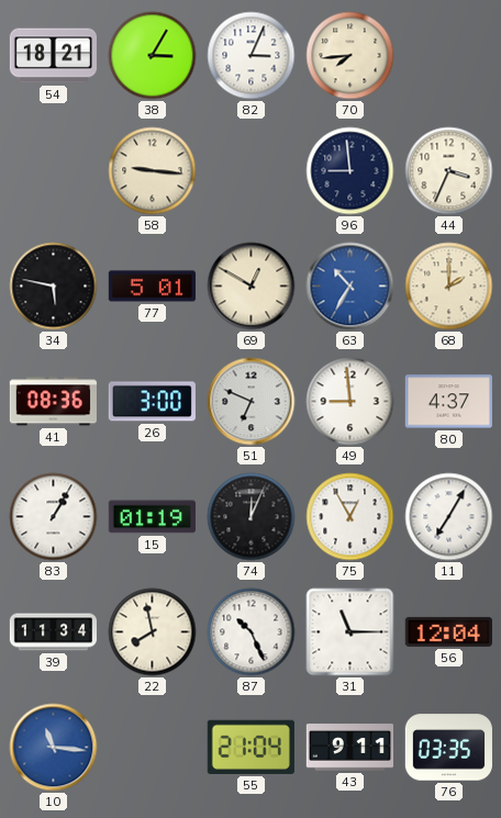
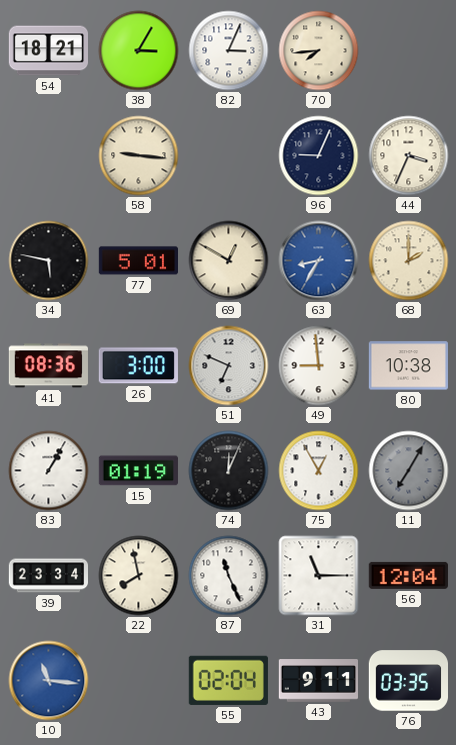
96: 8:59 -> 9:04 (319, 156)
63: 10:35 -> 8:35 (319, 261)
80: 4:37 -> 10:38 (408, 366)
11 dial: white -> grey (409, 471)
39: 11:34 -> 23:34 (49, 576)
87: 10:26 -> 11:26 (229, 576)
55: 21:04 -> 02:04 (228, 680)
